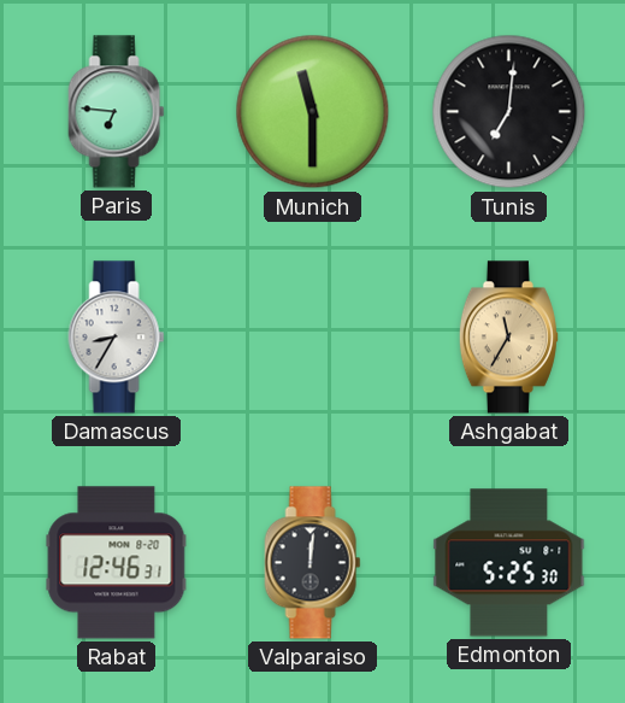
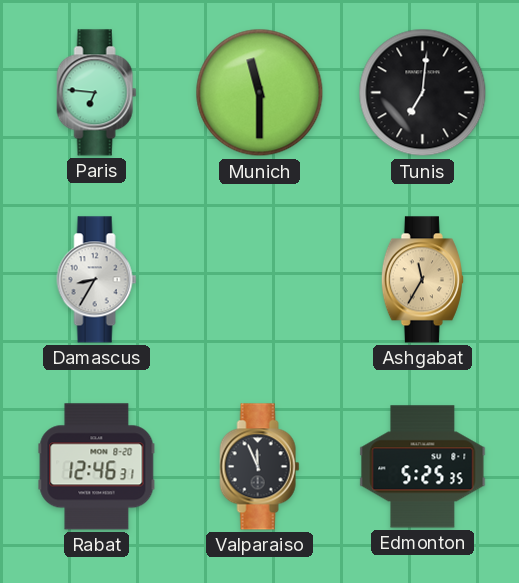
Valparaiso: 12:01 -> 11:56 (260, 467)
Edmonton: 5:25:30 -> 5:25:35 (423, 467)
